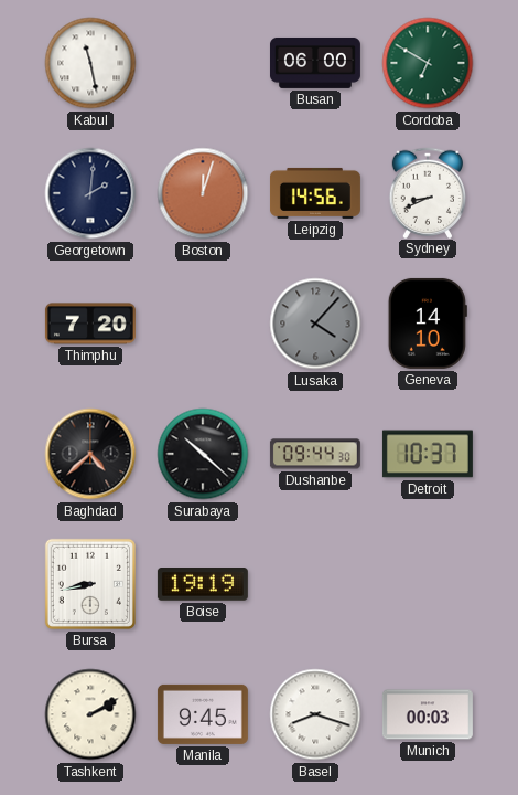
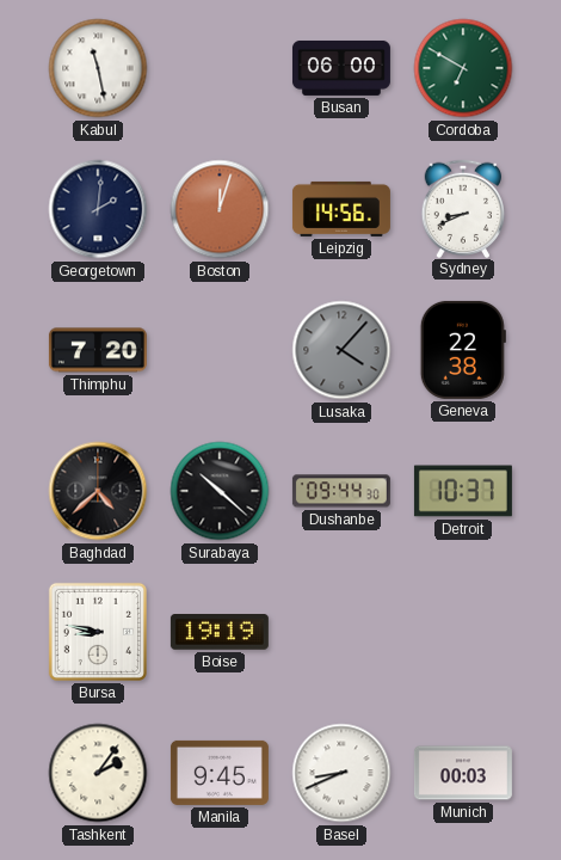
Geneva: 14:10 -> 22:38 (463, 350)
Bursa: 8:43 -> 8:47 (98, 632)
Tashkent: 2:10 -> 2:06 (98, 773)
Basel: 8:18 -> 8:41 (341, 773)
